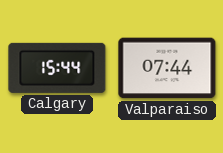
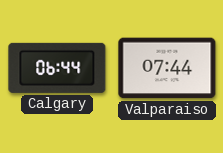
Calgary: 15:44 -> 06:44 (57, 68)
